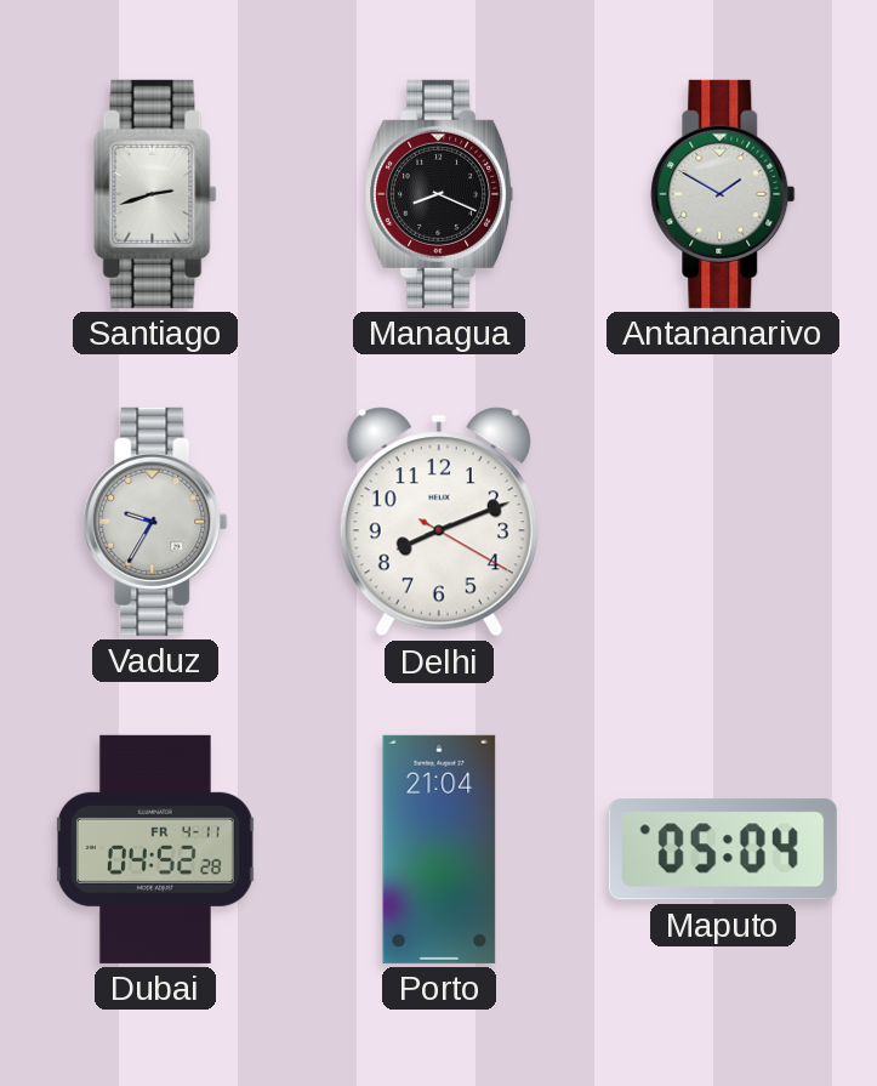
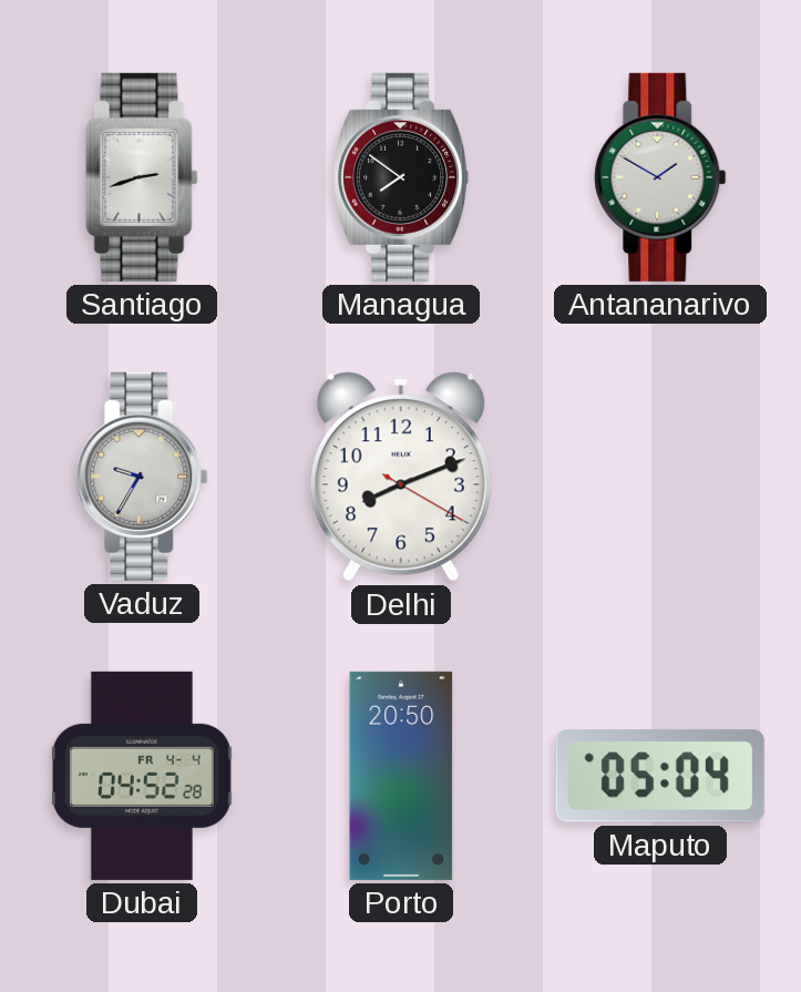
Managua: 8:19 -> 7:51 (401, 177)
Dubai date: FR 4-11 -> FR 4-4 (142, 776)
Porto: 21:04 -> 20:50 (401, 776)
